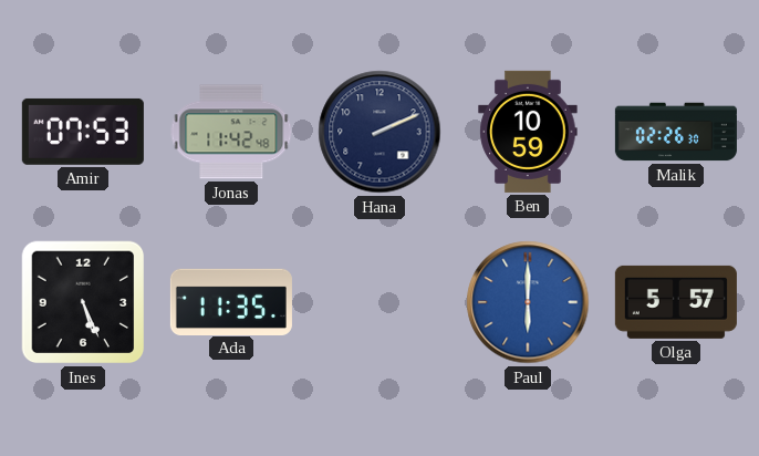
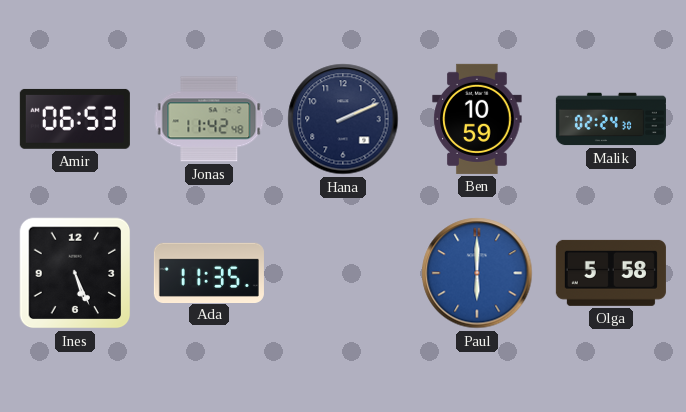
Amir: 07:53 -> 06:53 (75, 119)
Malik: 02:26 -> 02:24 (611, 119)
Olga: 5:57 -> 5:58 (611, 273)
